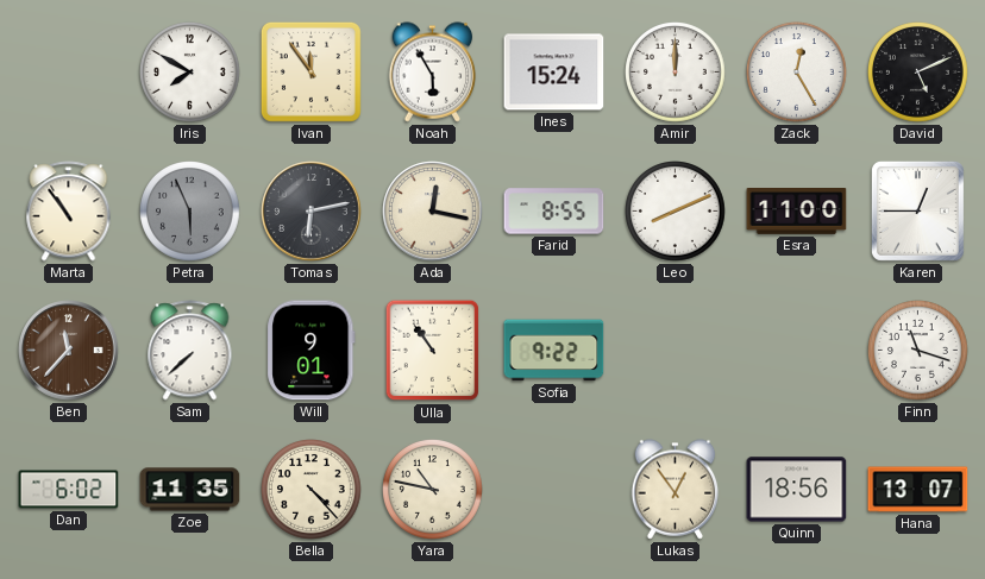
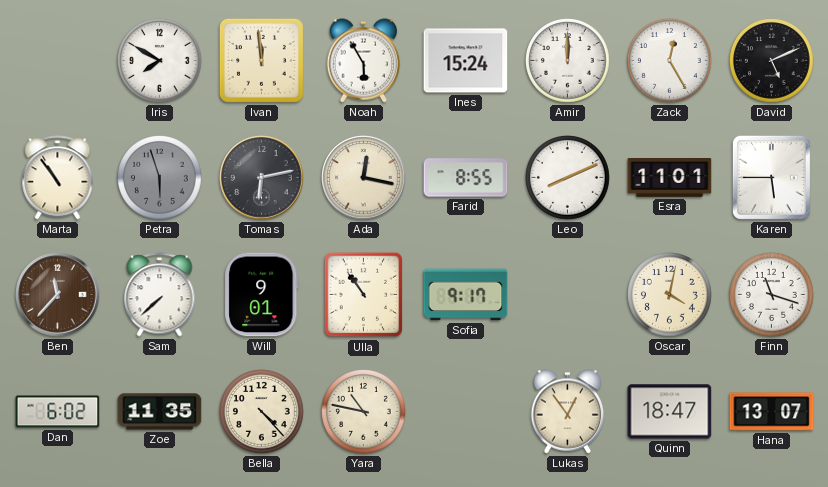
Ivan: 11:54 -> 11:59 (261, 60)
Petra: 5:56 -> 5:57 (160, 178)
Esra: 11:00 -> 11:01 (670, 178)
Karen: 12:45 -> 5:45 (771, 177)
Sofia: 9:22 -> 9:17 (466, 295)
Oscar: none -> 4:02 (670, 295)
Quinn: 18:56 -> 18:47 (670, 412)
